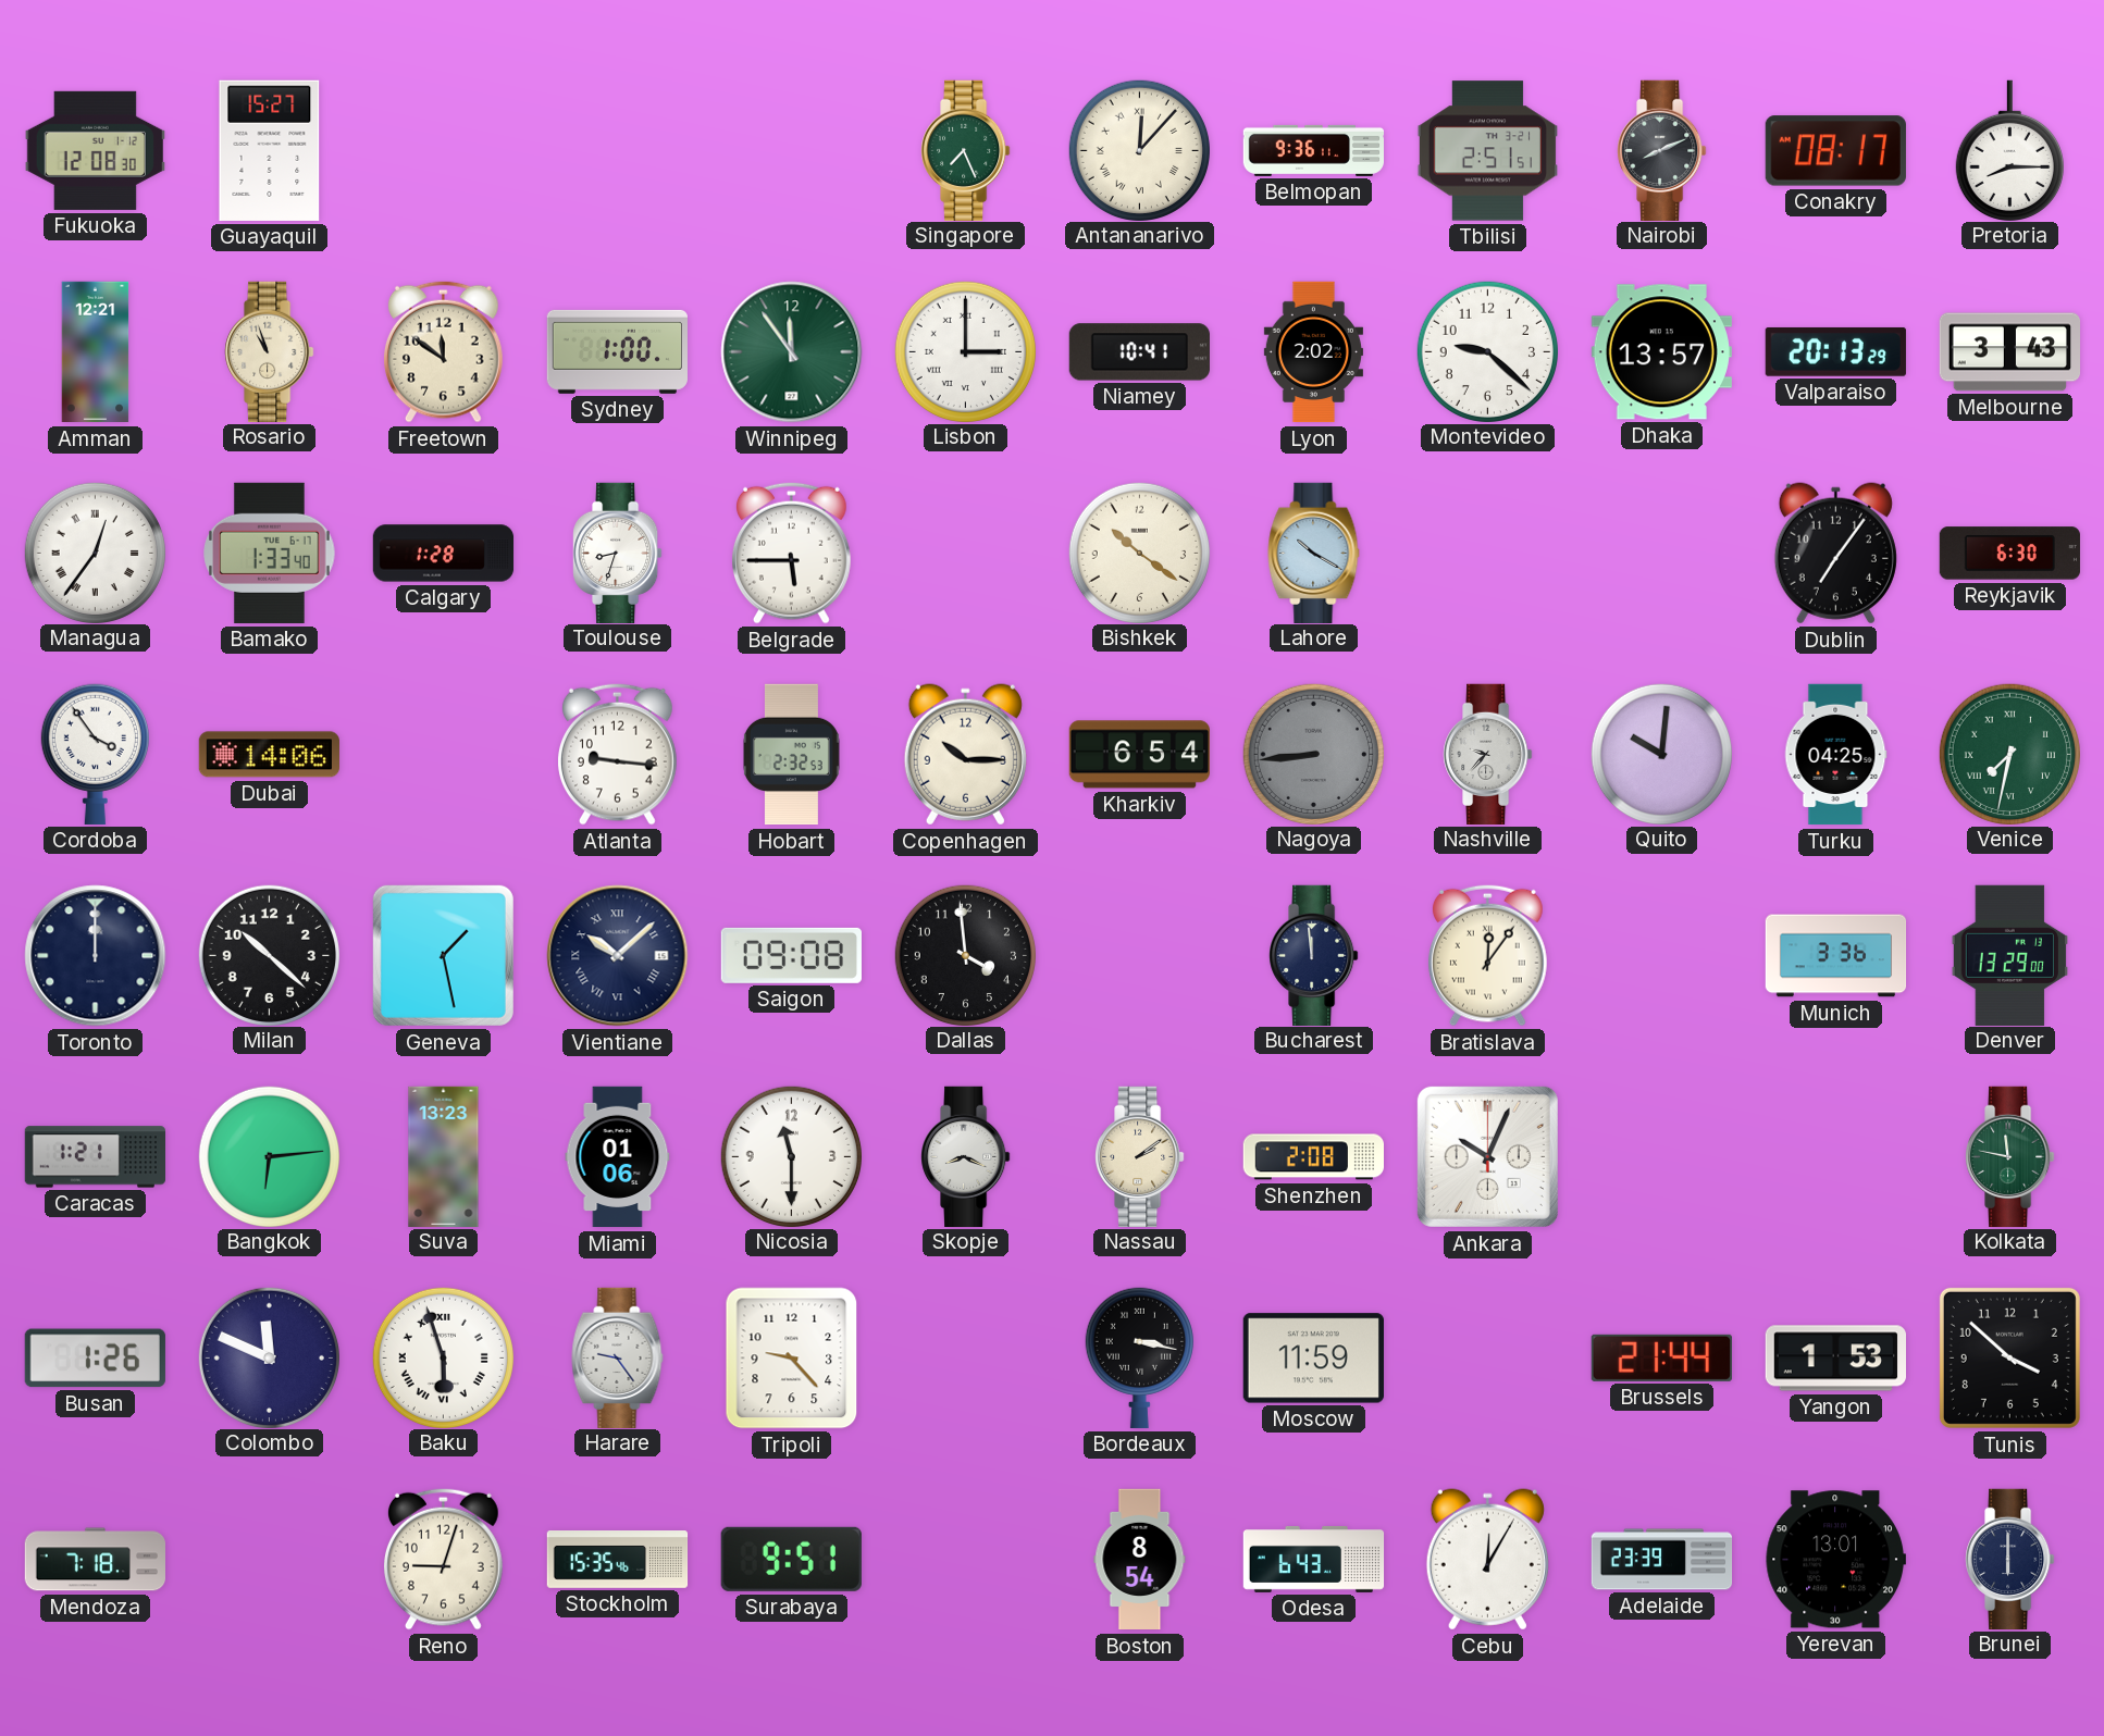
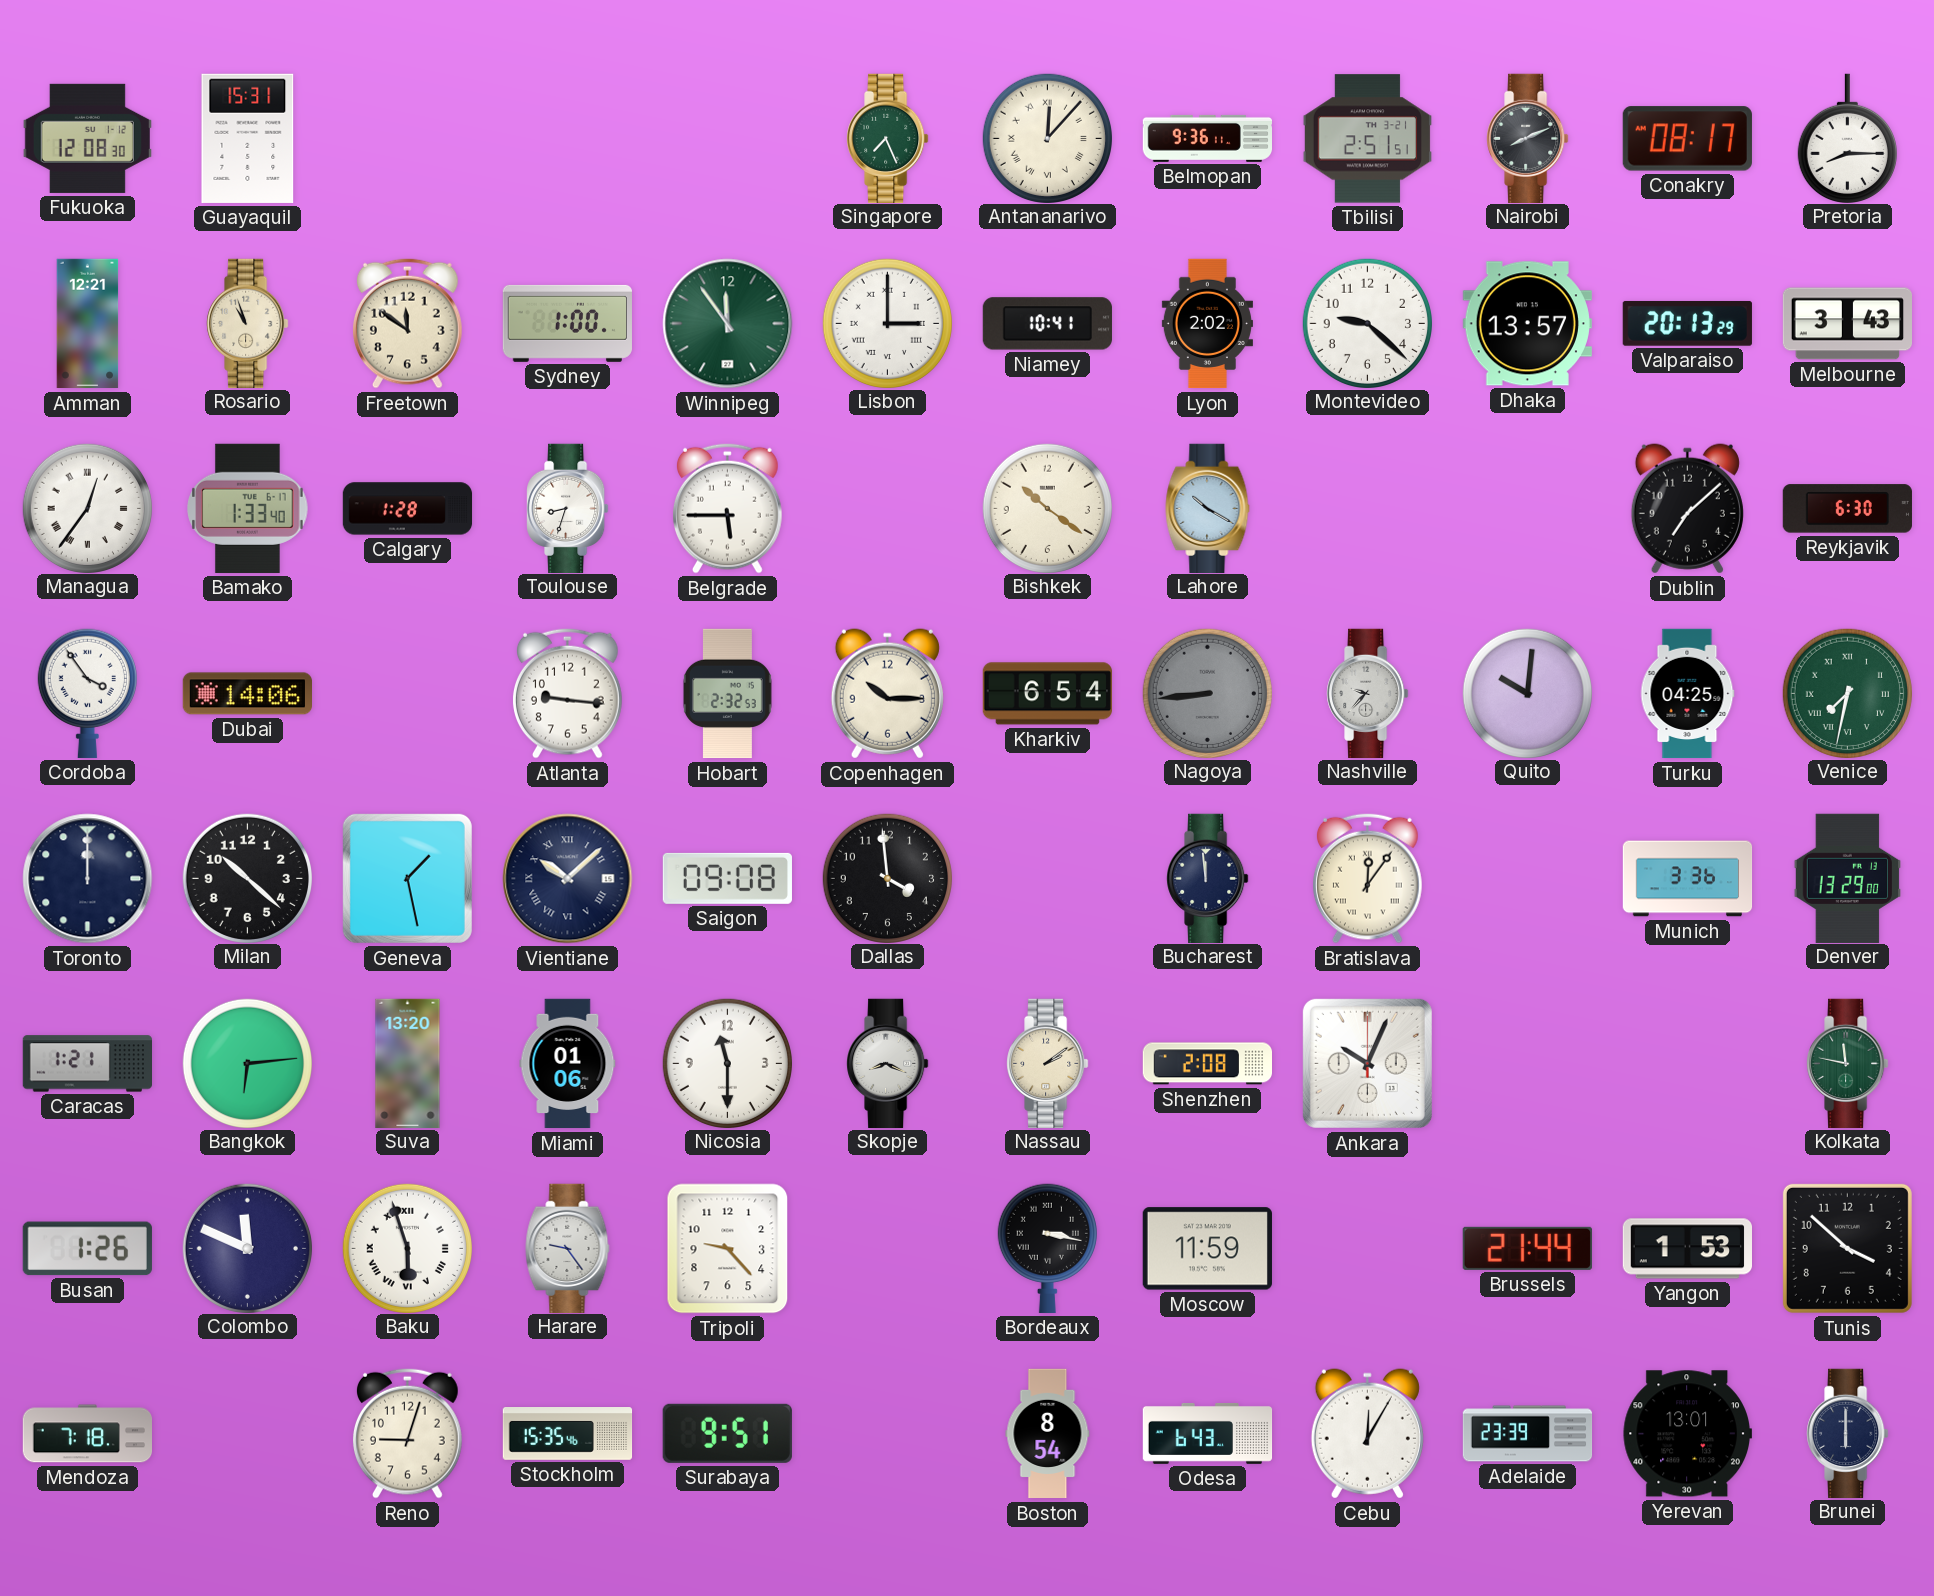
Guayaquil: 15:27 -> 15:31 (248, 138)
Dublin: 7:06 -> 7:08 (1687, 509)
Suva: 13:23 -> 13:20 (408, 1063)
